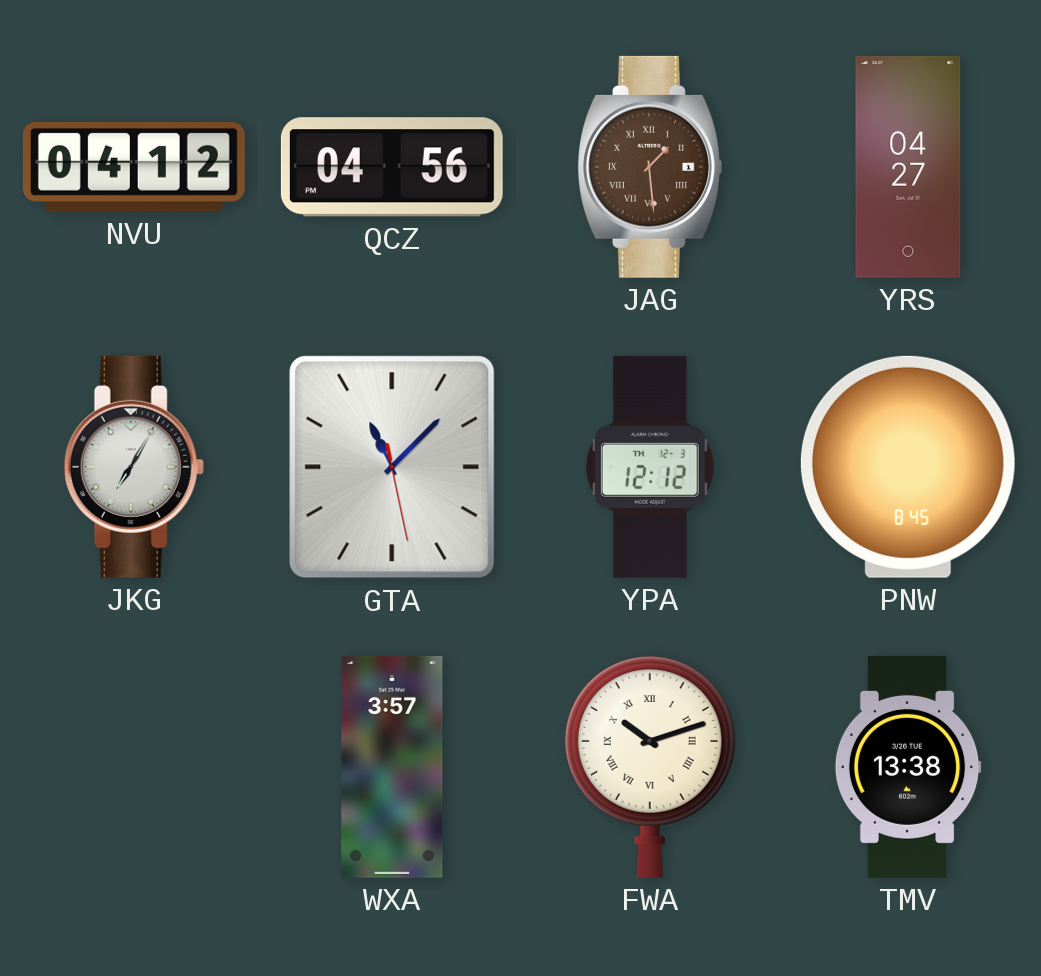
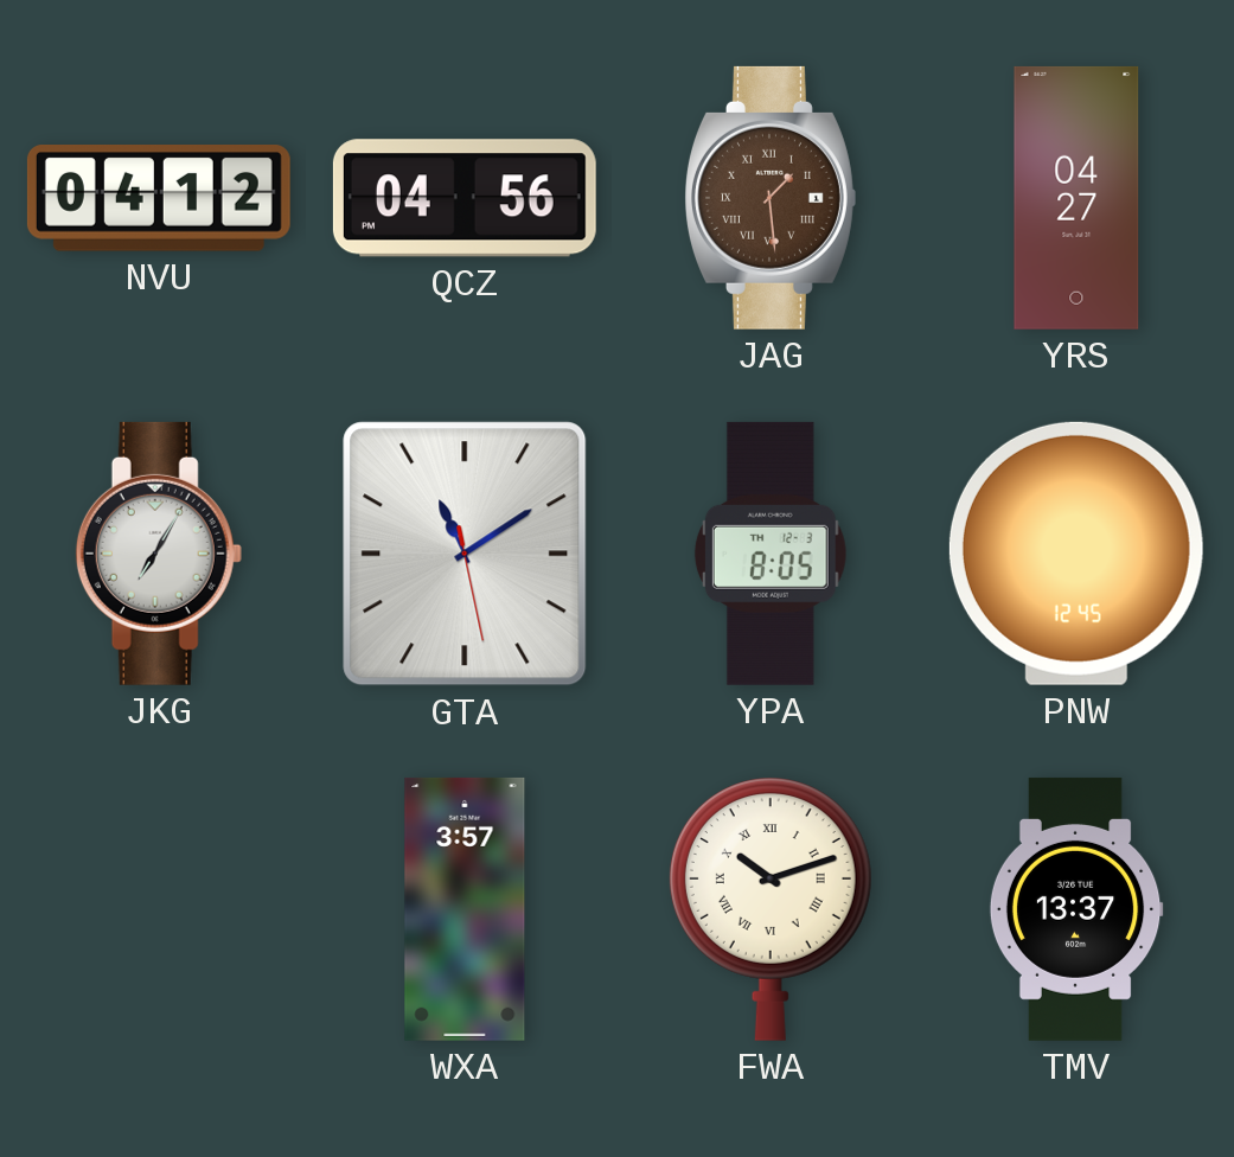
GTA: 11:07 -> 11:09 (465, 554)
YPA: 12:12 -> 8:05 (771, 554)
PNW: 8:45 -> 12:45 (1076, 554)
TMV: 13:38 -> 13:37 (1076, 909)
